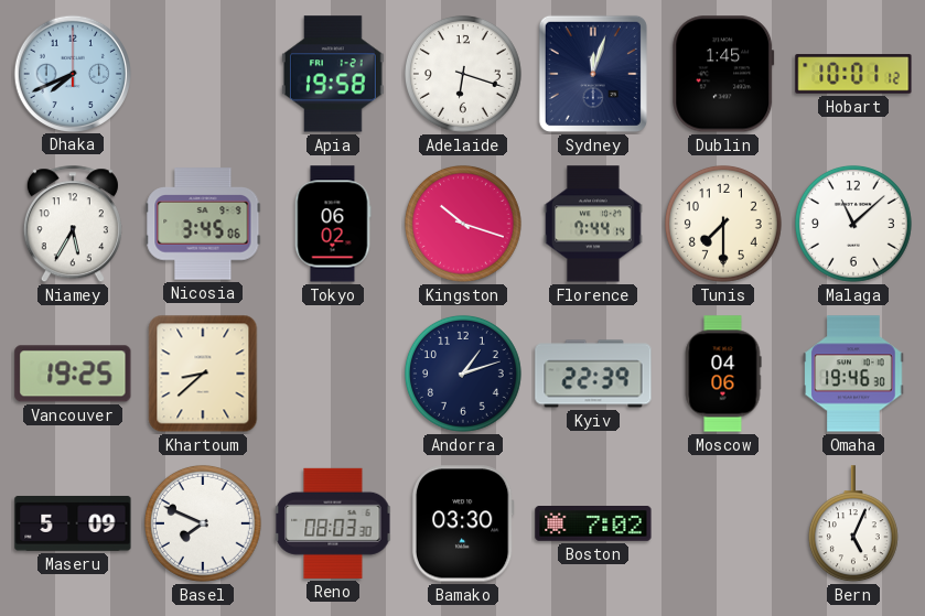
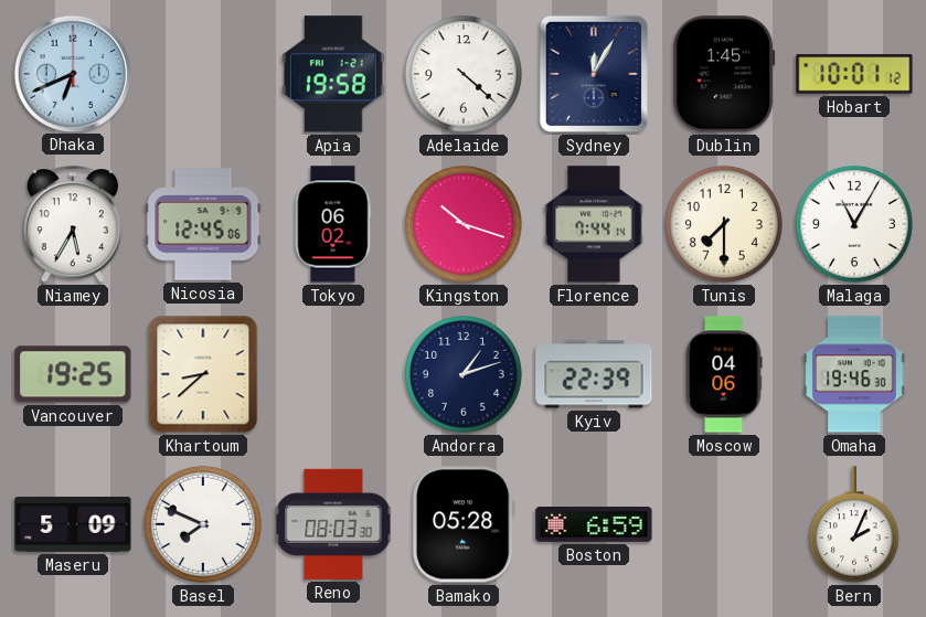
Dhaka: 7:41 -> 6:41 (72, 73)
Adelaide: 6:18 -> 4:22 (464, 74)
Sydney: 12:03 -> 12:05 (594, 74)
Nicosia: 3:45 -> 12:45 (203, 224)
Malaga: 11:08 -> 11:05 (854, 224)
Bamako: 03:30 -> 05:28 (464, 524)
Boston: 7:02 -> 6:59 (594, 525)
Bern: 5:04 -> 2:04 (854, 525)
